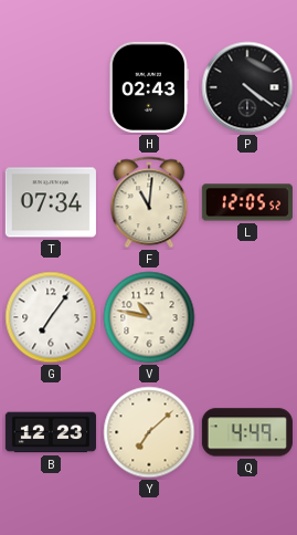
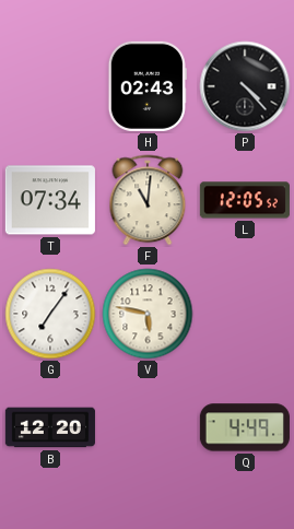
P: 4:21 -> 4:23 (245, 86)
V: 10:47 -> 5:47 (148, 314)
B: 12:23 -> 12:20 (50, 427)
Y: 7:08 -> none (149, 432)
